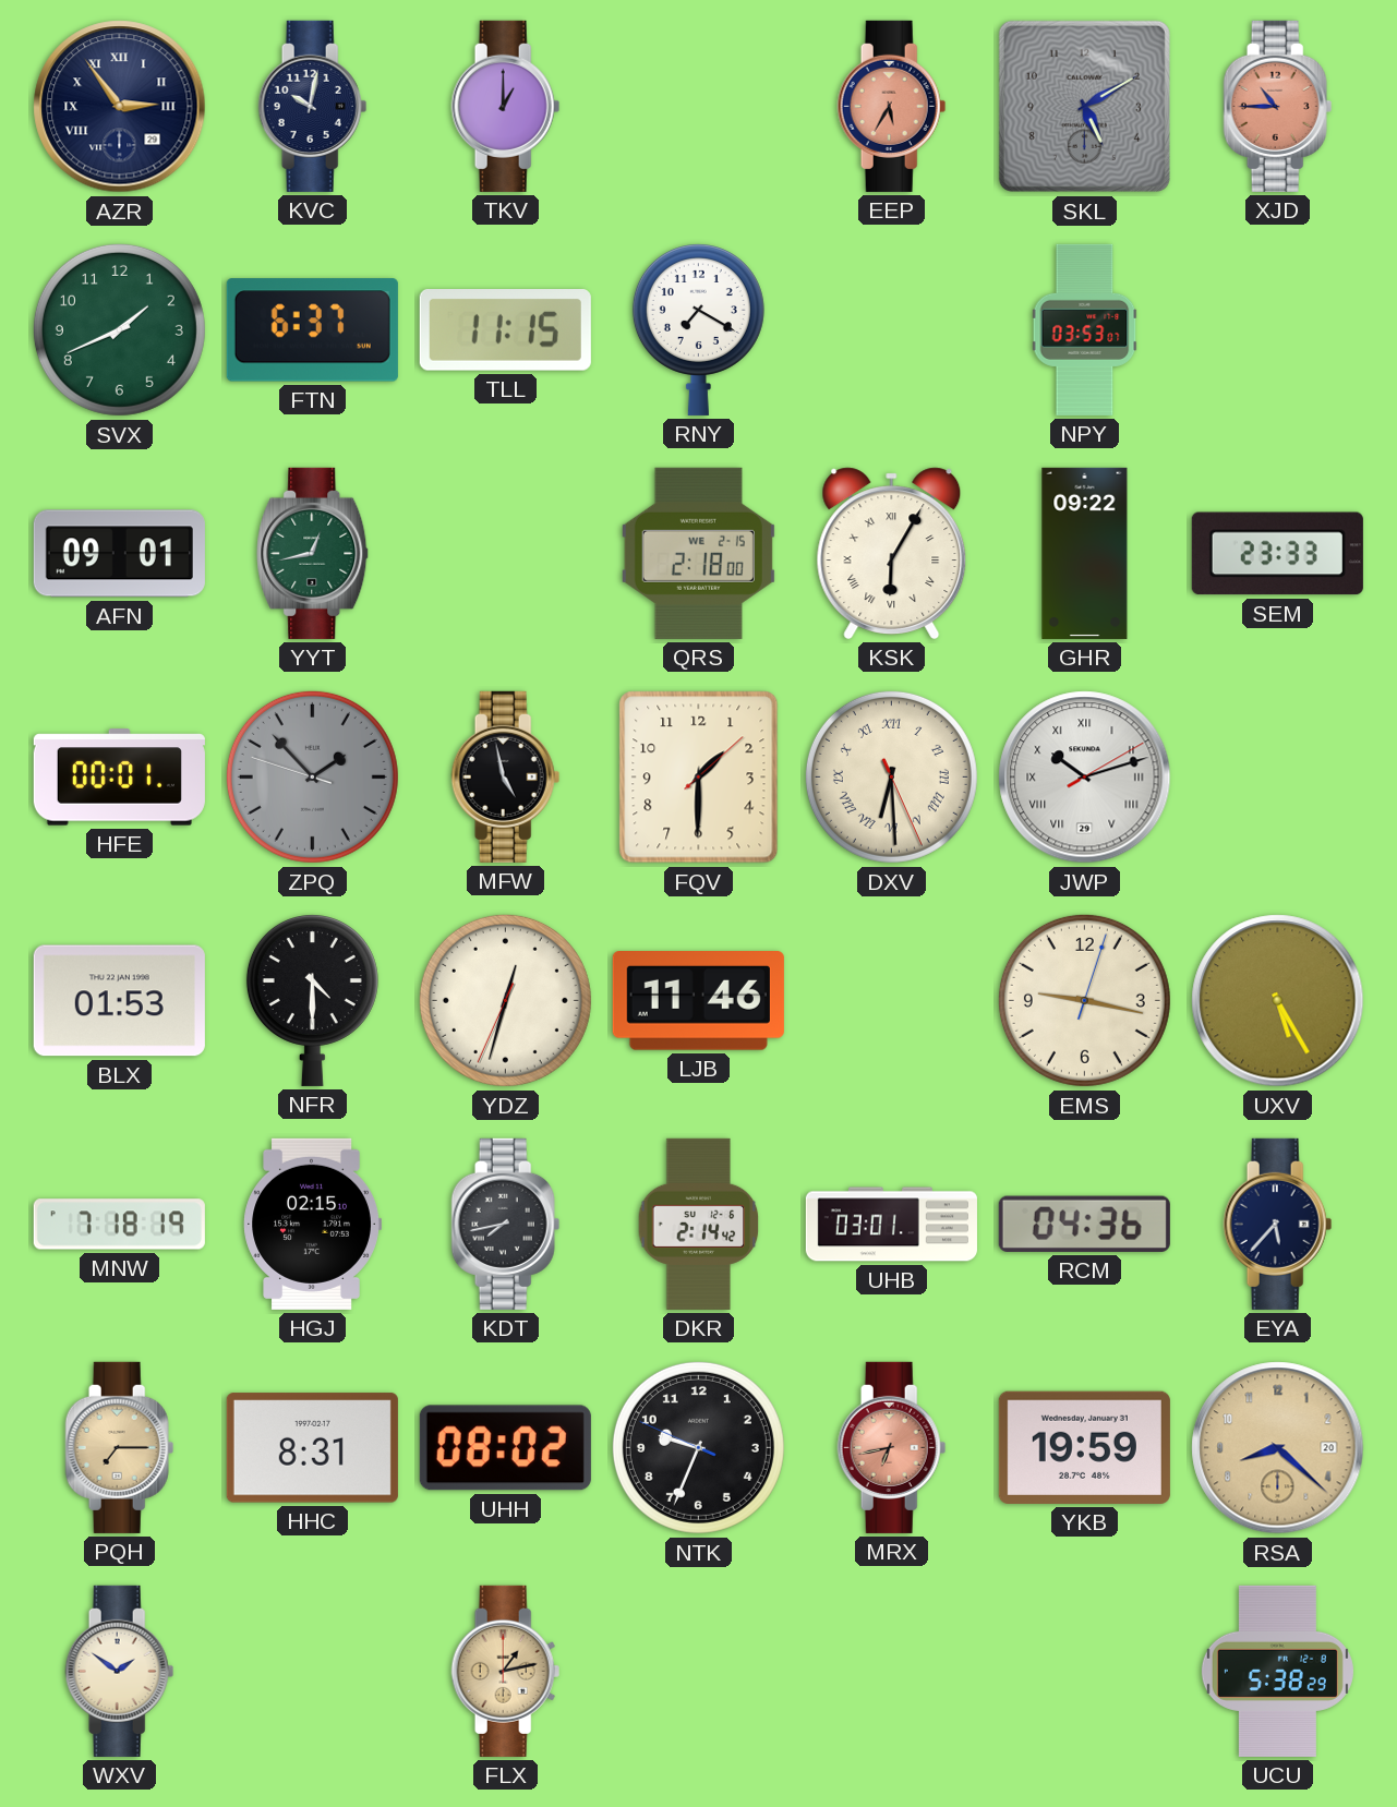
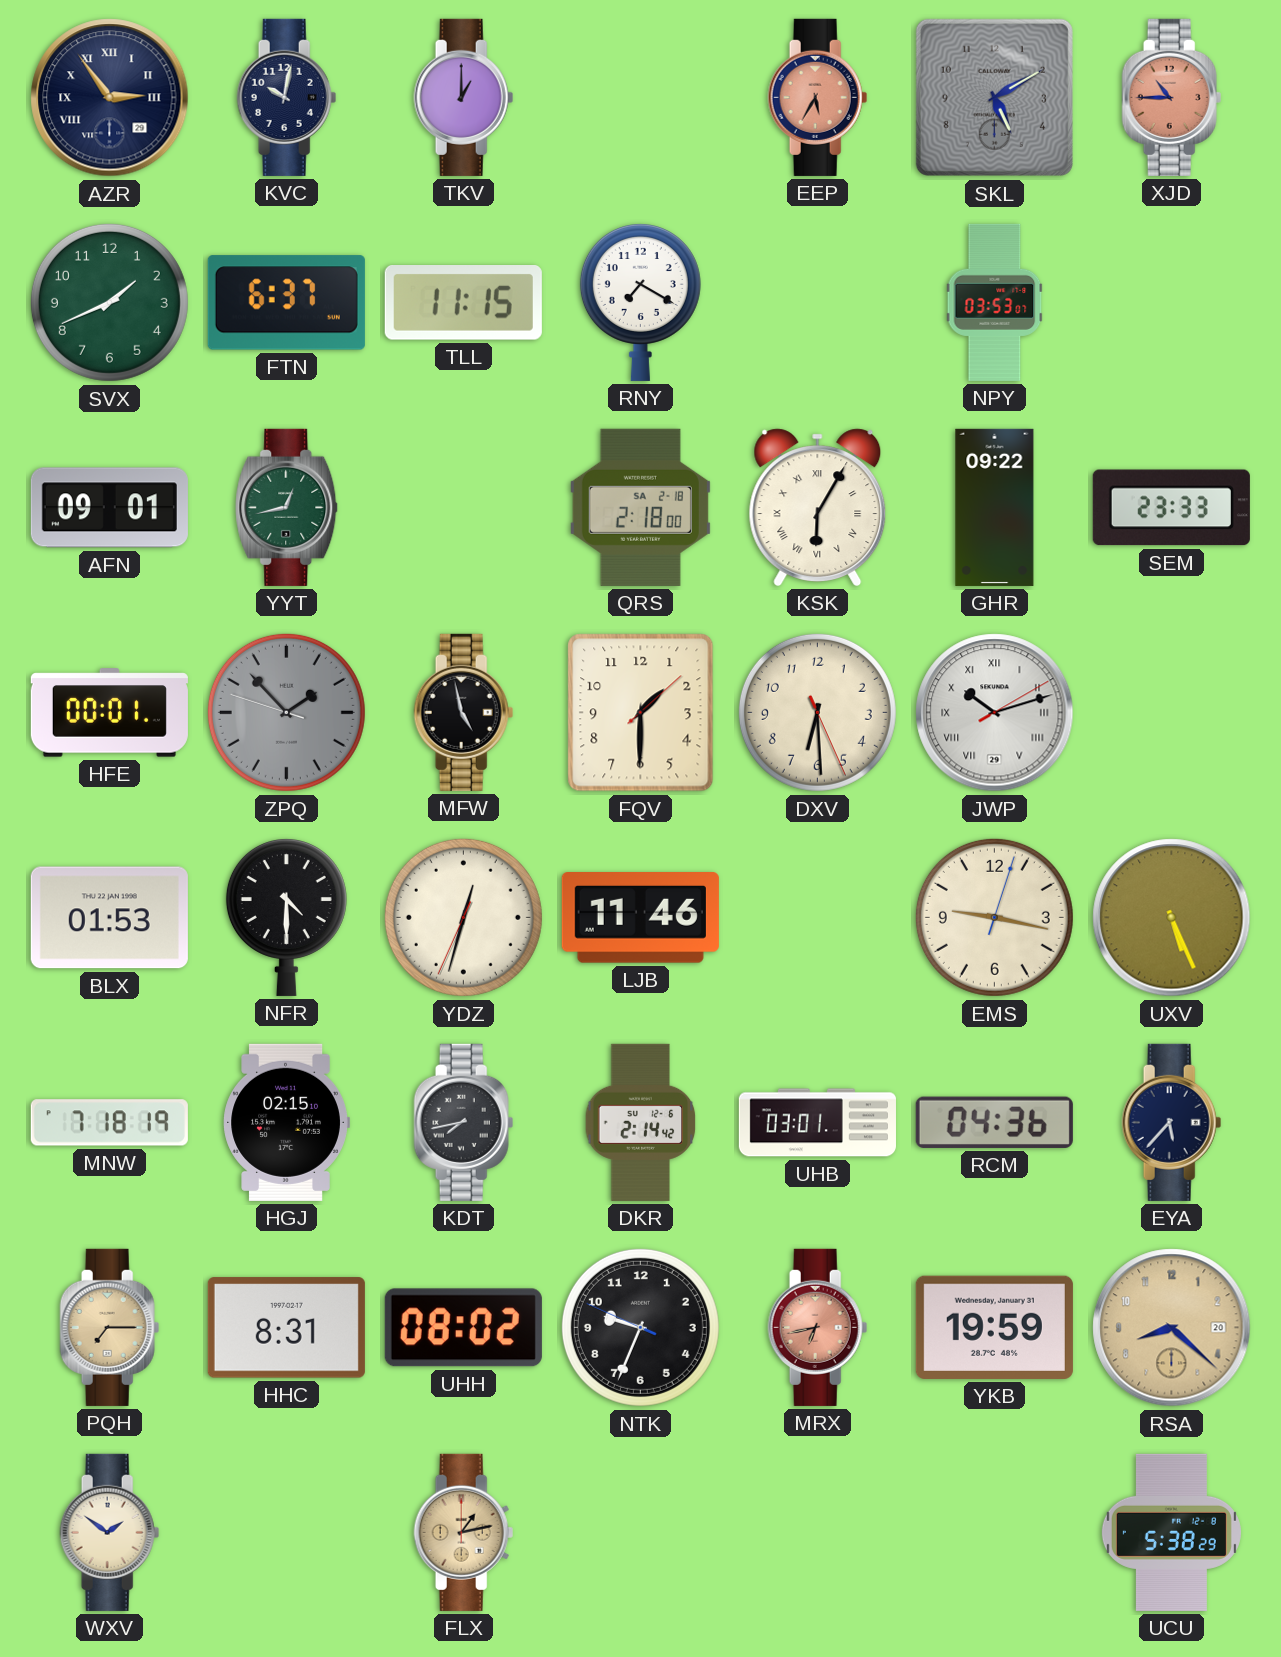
QRS date: WE 2-15 -> SA 2-18 (640, 507)
DXV numerals: Roman -> Arabic (817, 712)
UXV: 5:25 -> 5:26 (1172, 918)
